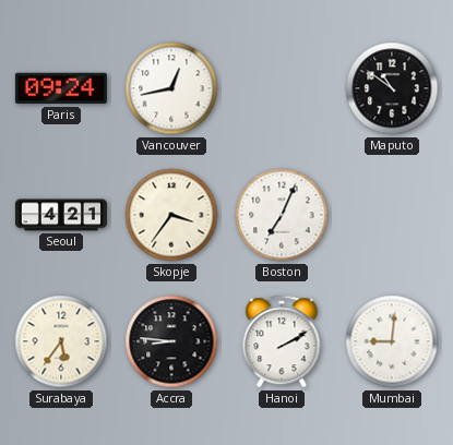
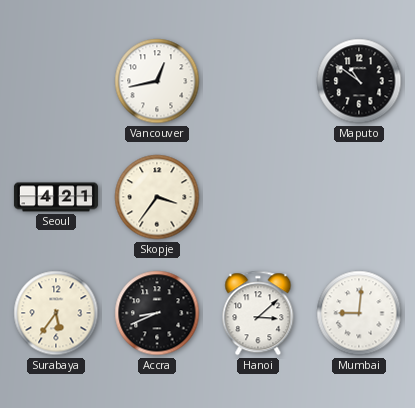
Paris: 09:24 -> none (61, 88)
Boston: 7:04 -> none (282, 215)
Accra: 8:46 -> 8:41 (157, 313)
Hanoi: 2:10 -> 3:08 (258, 313)
